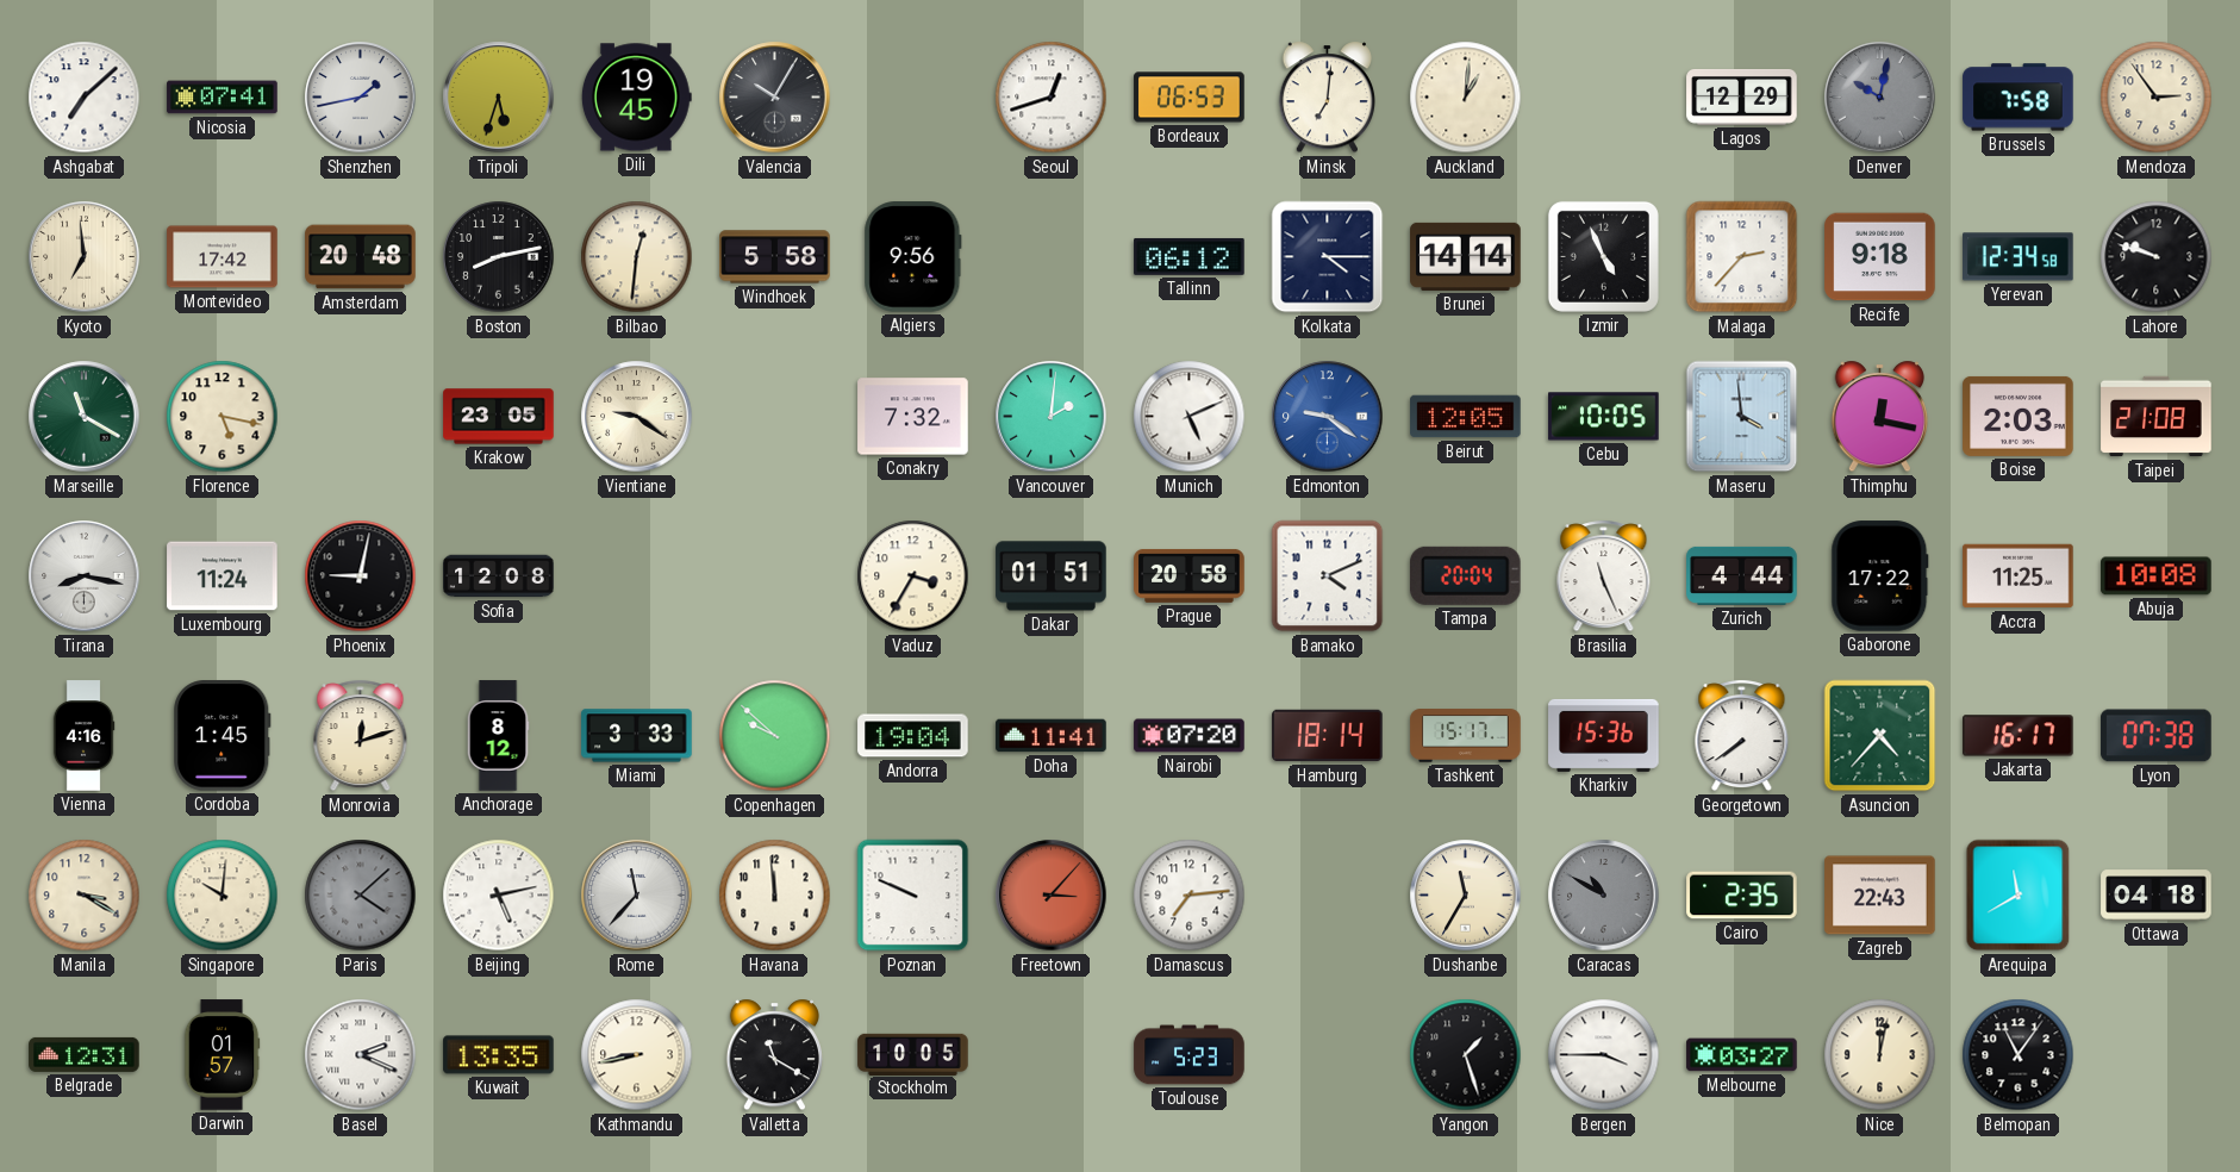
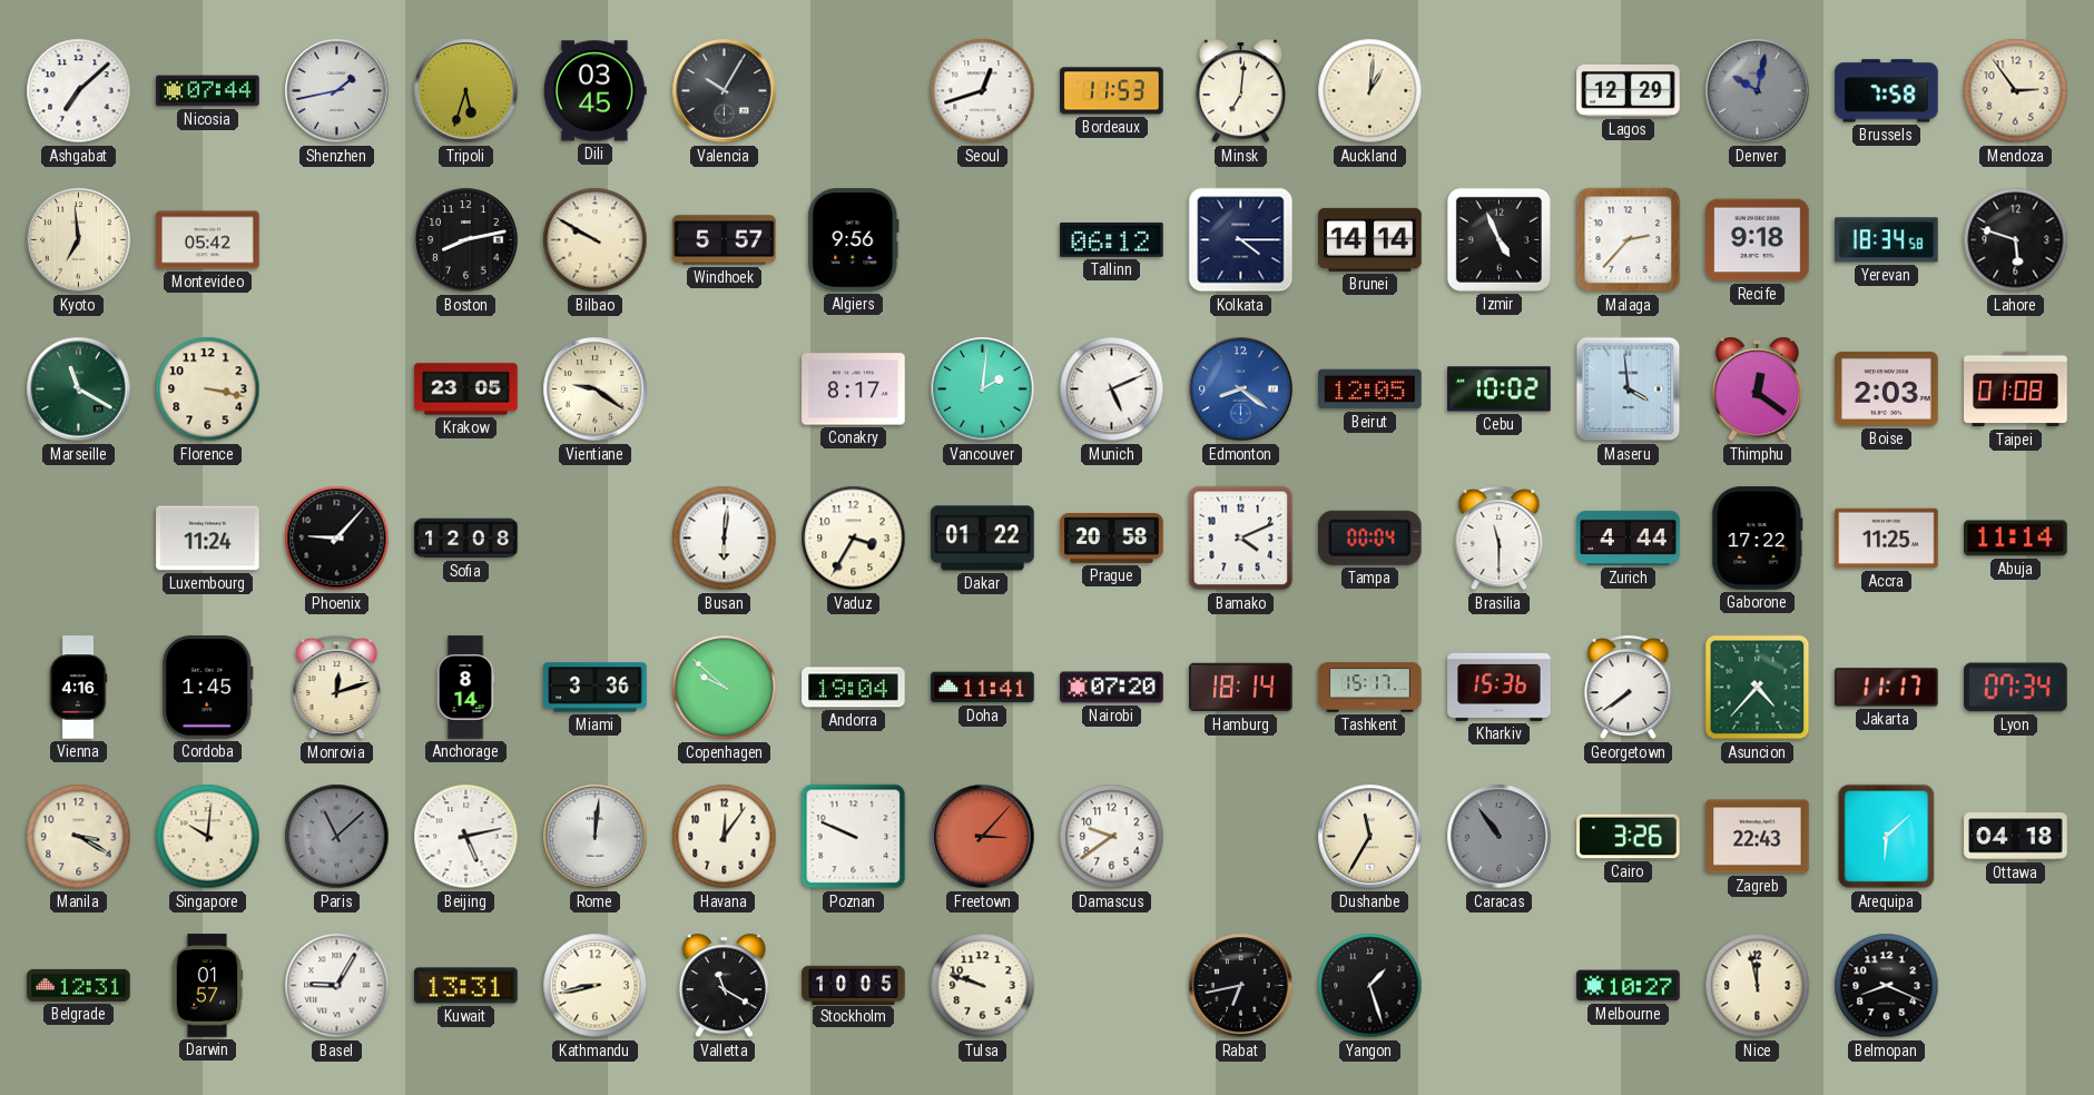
Nicosia: 07:41 -> 07:44 (208, 91)
Dili: 19:45 -> 03:45 (594, 91)
Bordeaux: 06:53 -> 11:53 (1112, 91)
Montevideo: 17:42 -> 05:42 (208, 240)
Amsterdam: 20:48 -> none (361, 257)
Bilbao: 12:31 -> 9:50 (596, 240)
Windhoek: 5:58 -> 5:57 (725, 240)
Yerevan: 12:34 -> 18:34 (1887, 240)
Lahore: 9:48 -> 5:48 (2016, 240)
Florence: 5:17 -> 3:17 (208, 389)
Conakry: 7:32 -> 8:17 (854, 389)
Edmonton: 9:21 -> 8:21 (1241, 389)
Cebu: 10:05 -> 10:02 (1500, 389)
Thimphu: 12:17 -> 12:21 (1757, 389)
Taipei: 21:08 -> 01:08 (2016, 389)
Tirana: 8:17 -> none (85, 576)
Phoenix: 9:02 -> 9:07 (337, 539)
Busan: none -> 6:01 (725, 539)
Dakar: 01:51 -> 01:22 (983, 539)
Tampa: 20:04 -> 00:04 (1369, 537)
Brasilia: 11:26 -> 11:30 (1500, 539)
Abuja: 10:08 -> 11:14 (2016, 539)
Anchorage: 8:12 -> 8:14 (465, 688)
Miami: 3:33 -> 3:36 (596, 688)
Jakarta: 16:17 -> 11:17 (1887, 688)
Lyon: 07:38 -> 07:34 (2016, 688)
Paris: 4:08 -> 11:08 (337, 837)
Rome: 11:37 -> 12:01 (596, 837)
Havana: 11:59 -> 12:06 (725, 837)
Damascus: 7:14 -> 9:39 (1112, 837)
Caracas: 10:50 -> 10:54 (1500, 837)
Cairo: 2:35 -> 3:26 (1629, 837)
Arequipa: 11:40 -> 6:08 (1887, 837)
Basel: 2:19 -> 9:05 (337, 986)
Kuwait: 13:35 -> 13:31 (466, 986)
Tulsa: none -> 9:48 (983, 986)
Toulouse: 5:23 -> none (1190, 1055)
Rabat: none -> 6:43 (1241, 986)
Bergen: 3:45 -> none (1604, 1055)
Melbourne: 03:27 -> 10:27 (1629, 986)
Nice: 12:02 -> 11:58 (1758, 986)
Belmopan: 11:06 -> 8:19 (1887, 986)
